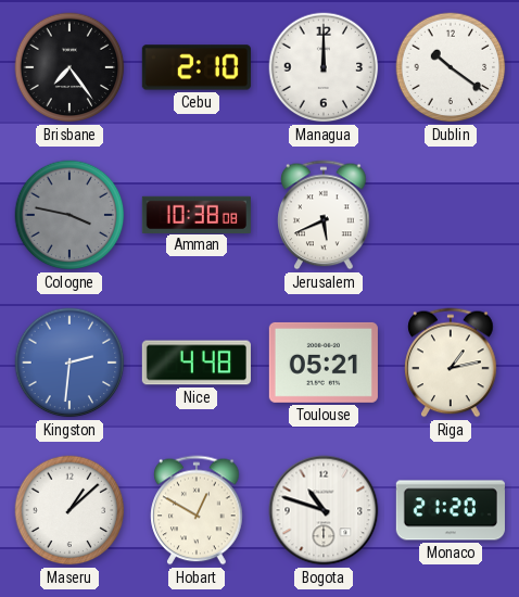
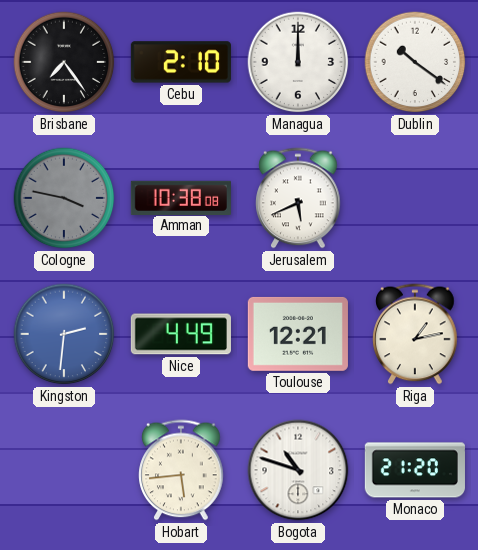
Nice: 4:48 -> 4:49 (181, 334)
Toulouse: 05:21 -> 12:21 (298, 334)
Maseru: 1:08 -> none (69, 510)
Hobart: 12:50 -> 5:44 (181, 470)
